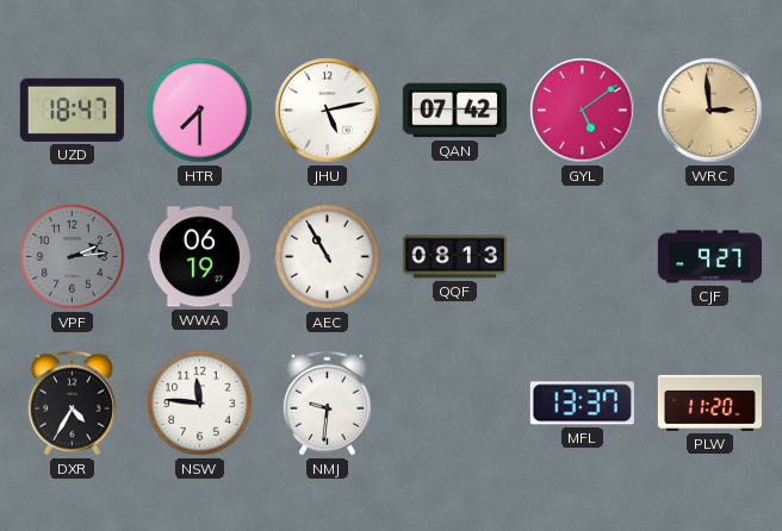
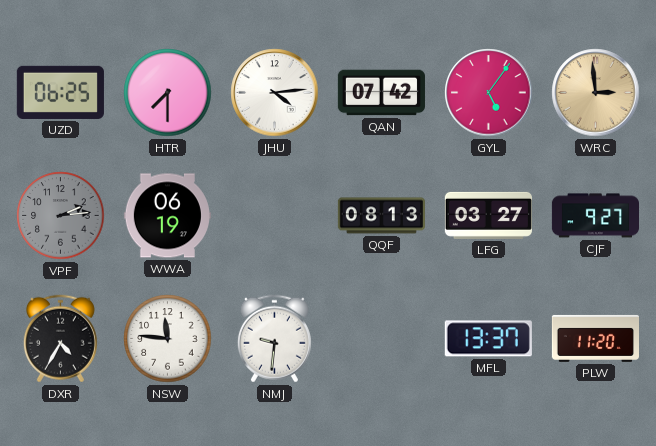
UZD: 18:47 -> 06:25 (60, 92)
JHU: 5:13 -> 4:14 (275, 93)
GYL: 5:09 -> 5:06 (489, 93)
AEC: 10:55 -> none (328, 257)
LFG: none -> 03:27 (488, 215)
